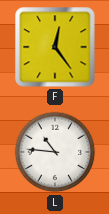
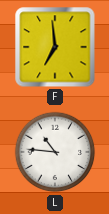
F: 12:24 -> 6:59 (55, 47)
